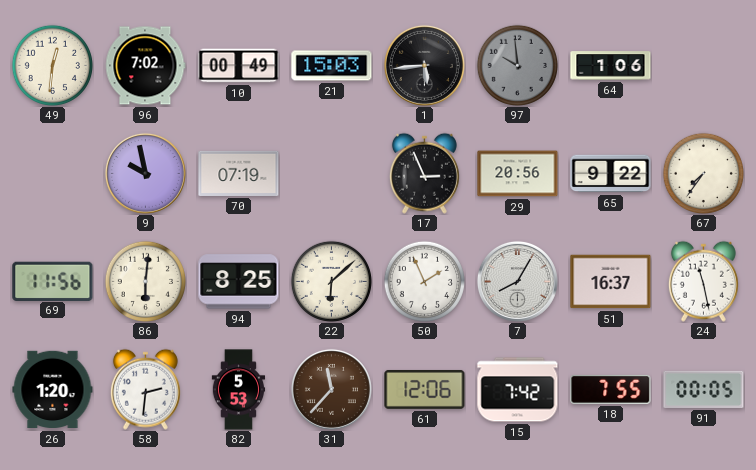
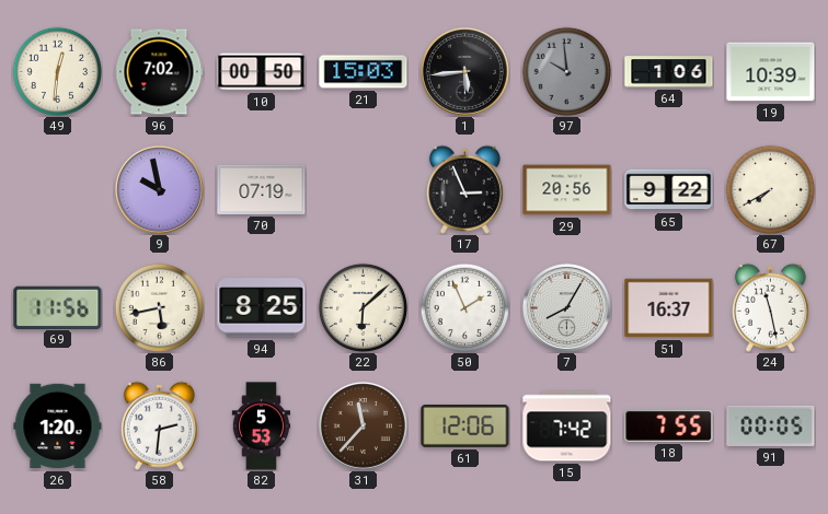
10: 00:49 -> 00:50 (262, 72)
19: none -> 10:39 (771, 72)
67: 7:36 -> 7:40 (770, 189)
86: 6:01 -> 5:43 (159, 307)
